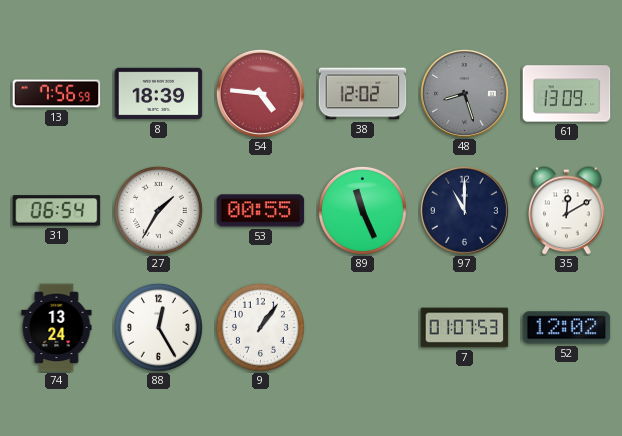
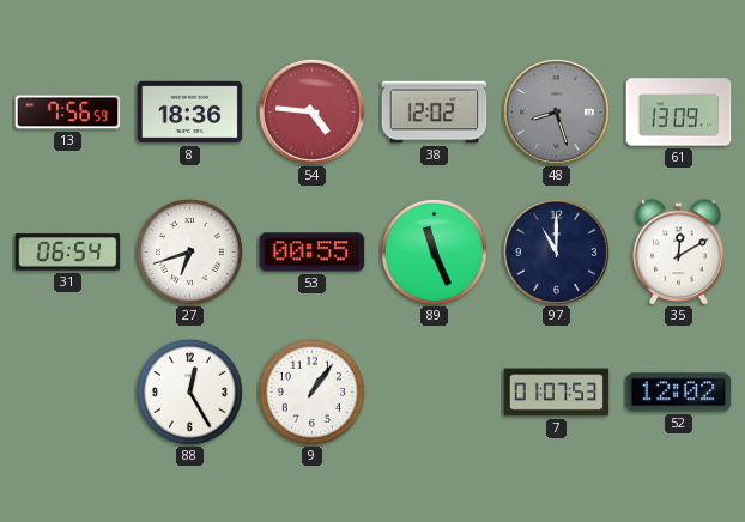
8: 18:39 -> 18:36 (190, 113)
27: 1:35 -> 6:42 (189, 251)
74: 13:24 -> none (57, 328)
